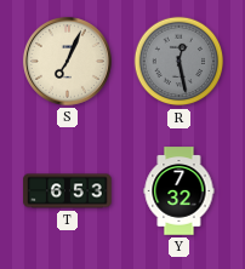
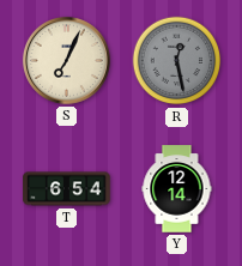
T: 6:53 -> 6:54 (67, 189)
Y: 7:32 -> 12:14 (177, 189)
